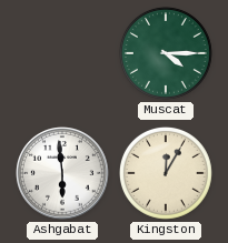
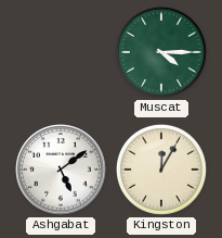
Ashgabat: 5:59 -> 5:09 (61, 170)
